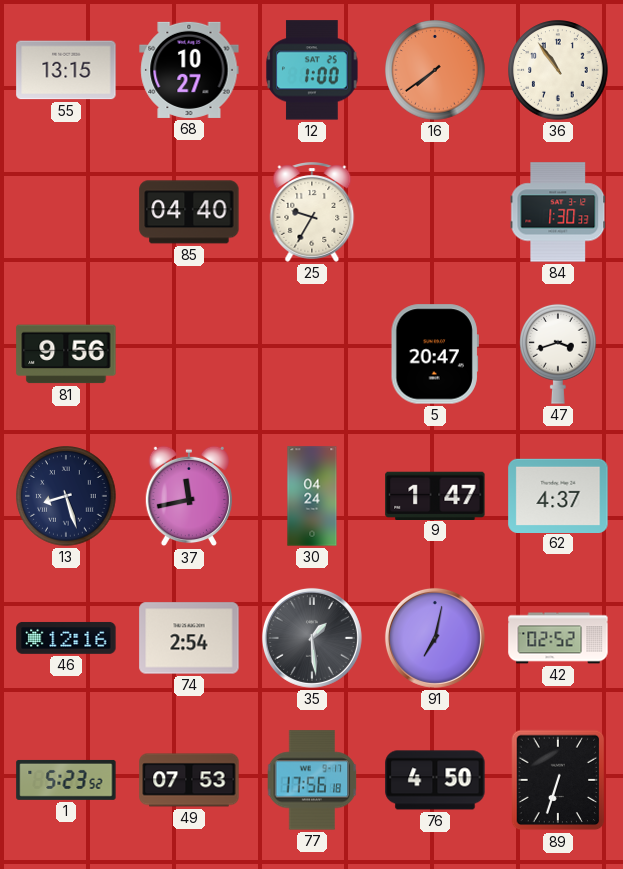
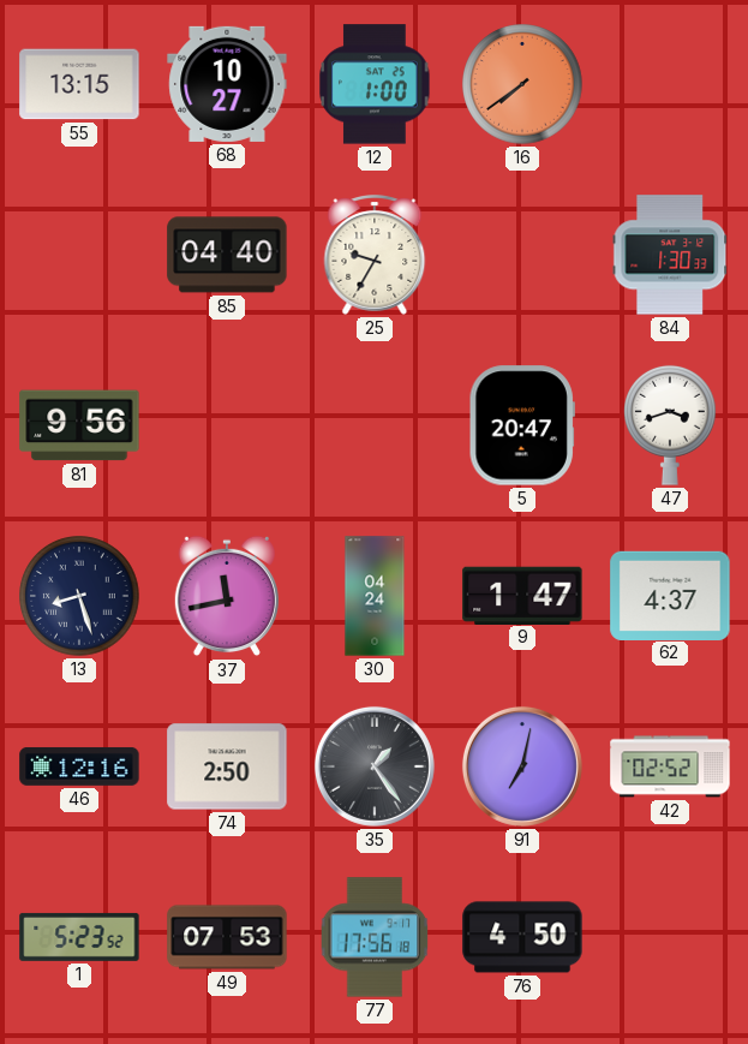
36: 10:54 -> none (558, 70)
74: 2:54 -> 2:50 (227, 766)
35: 1:29 -> 1:24 (375, 766)
89: 6:33 -> none (558, 780)
